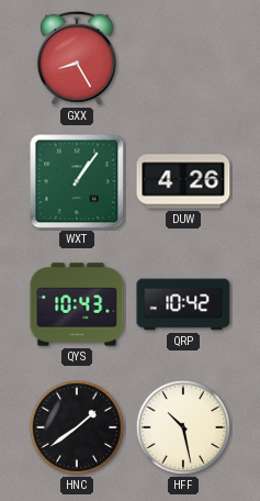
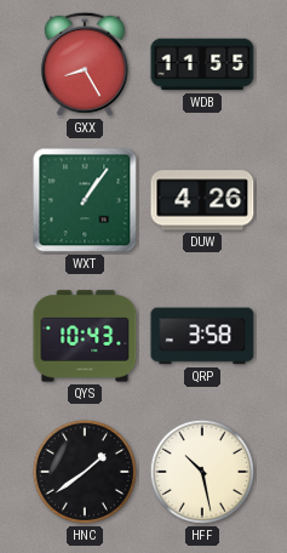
WDB: none -> 11:55 (202, 64)
QRP: 10:42 -> 3:58 (202, 336)
